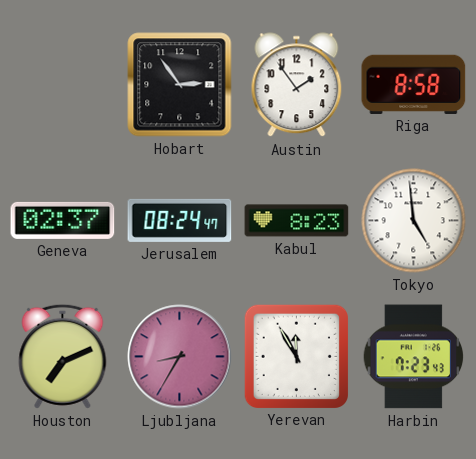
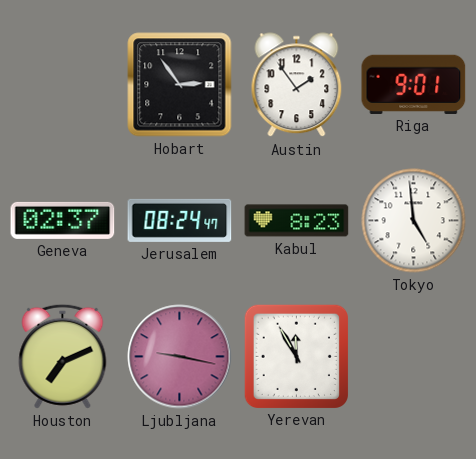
Riga: 8:58 -> 9:01 (414, 84)
Ljubljana: 8:35 -> 9:17 (180, 357)
Harbin: 7:23 -> none (414, 357)
